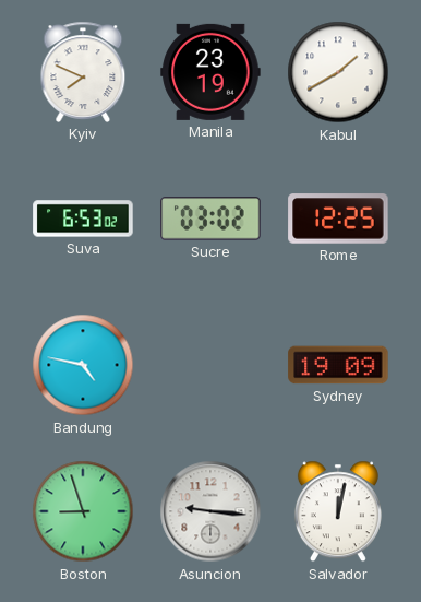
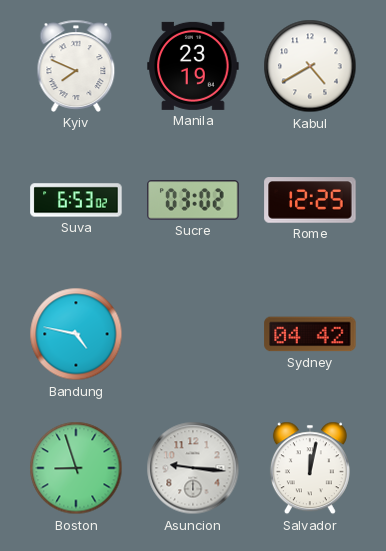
Kabul: 1:40 -> 4:40 (310, 66)
Sydney: 19:09 -> 04:42 (310, 334)
